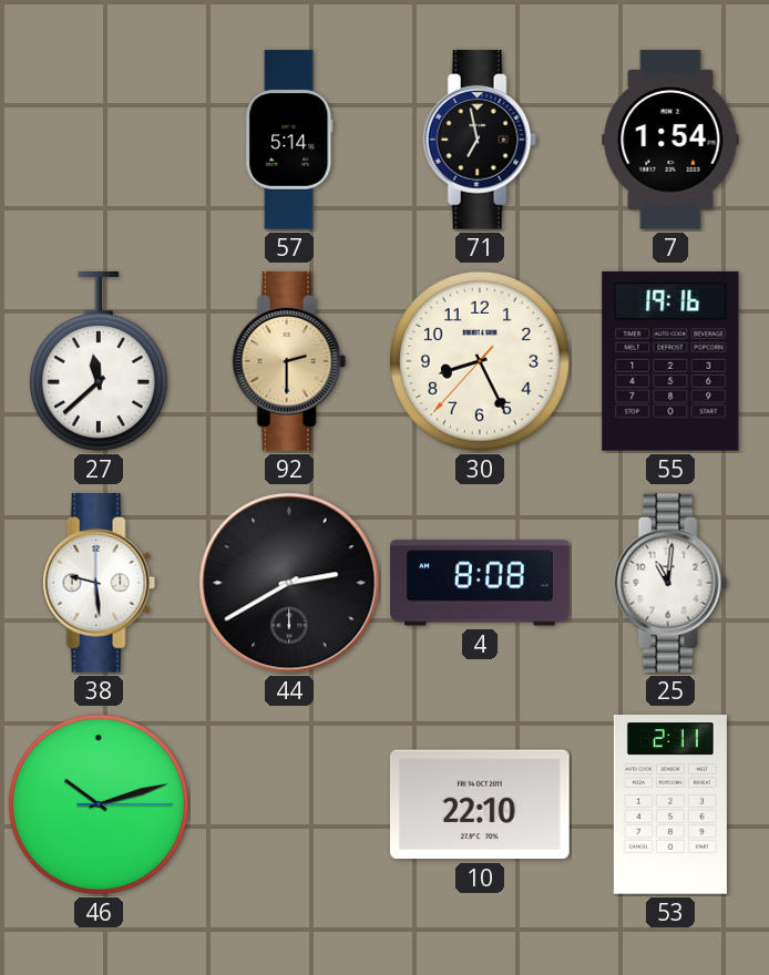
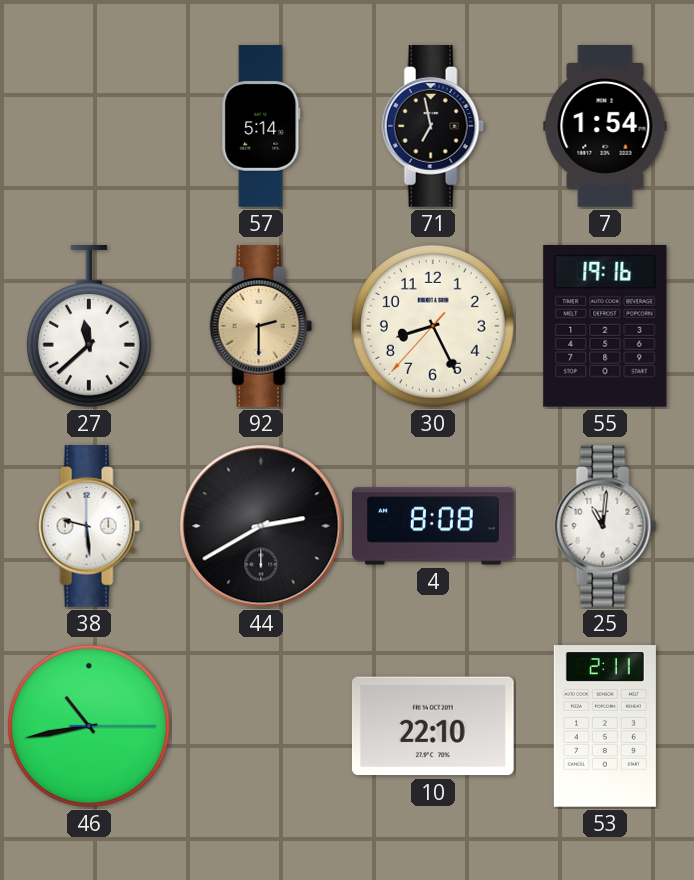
46: 10:12 -> 10:43 (89, 726)
